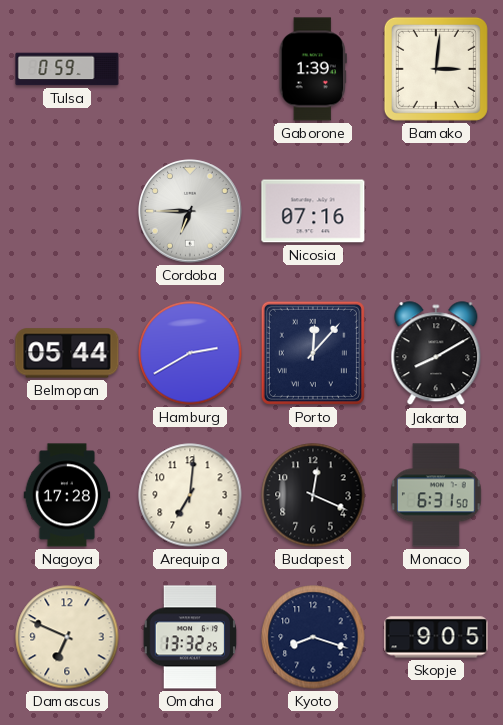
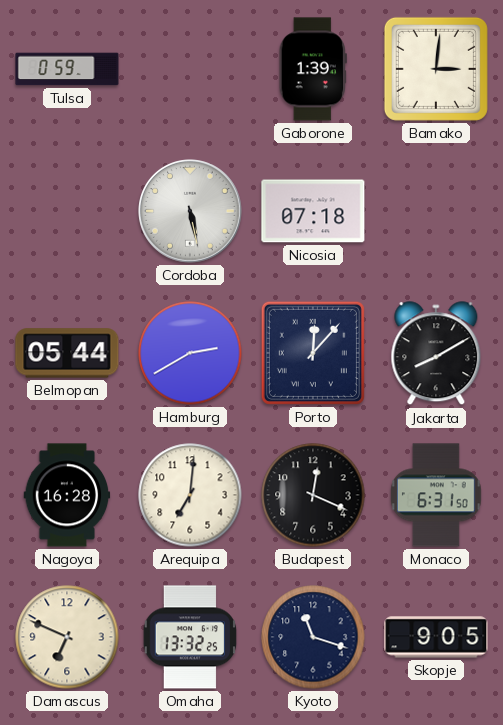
Cordoba: 6:45 -> 5:28 (191, 212)
Nicosia: 07:16 -> 07:18 (313, 211)
Nagoya: 17:28 -> 16:28 (67, 495)
Kyoto: 8:18 -> 11:18 (313, 637)
